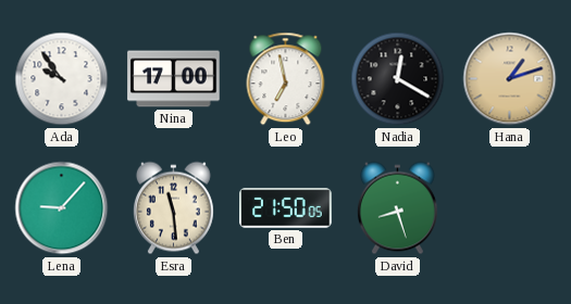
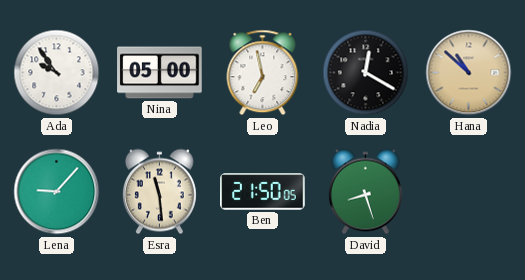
Nina: 17:00 -> 05:00 (160, 73)
Hana: 1:12 -> 10:52 (469, 73)
